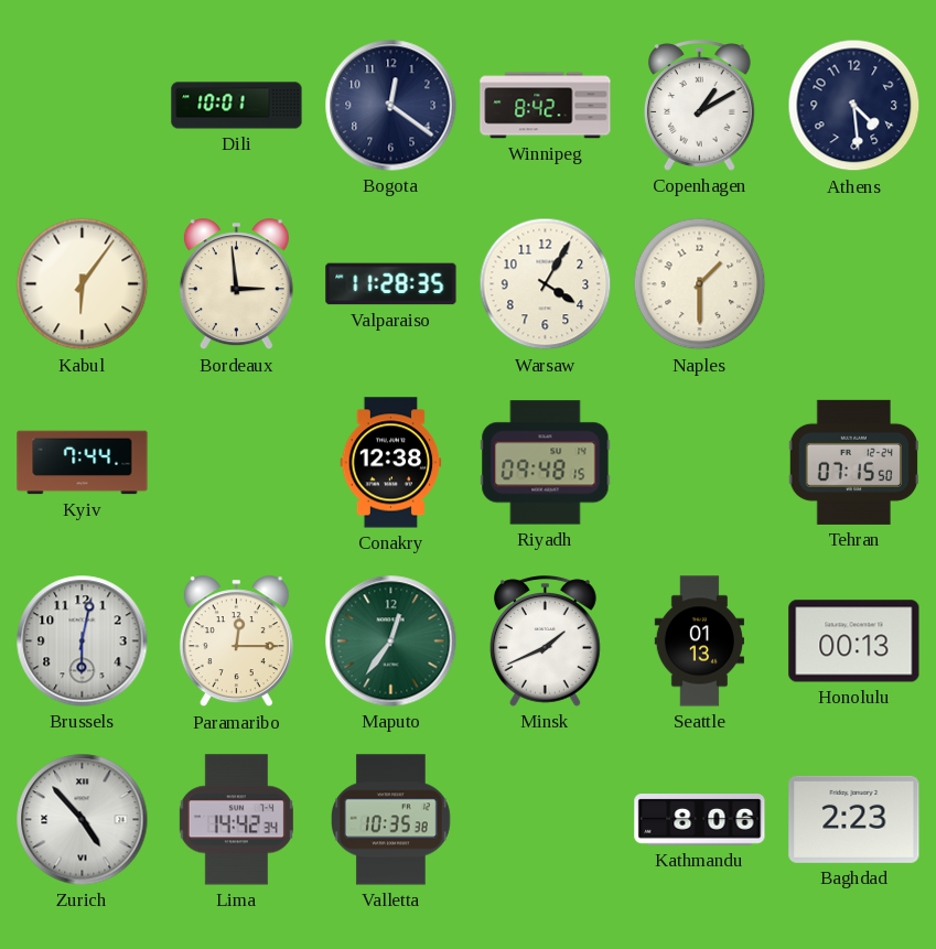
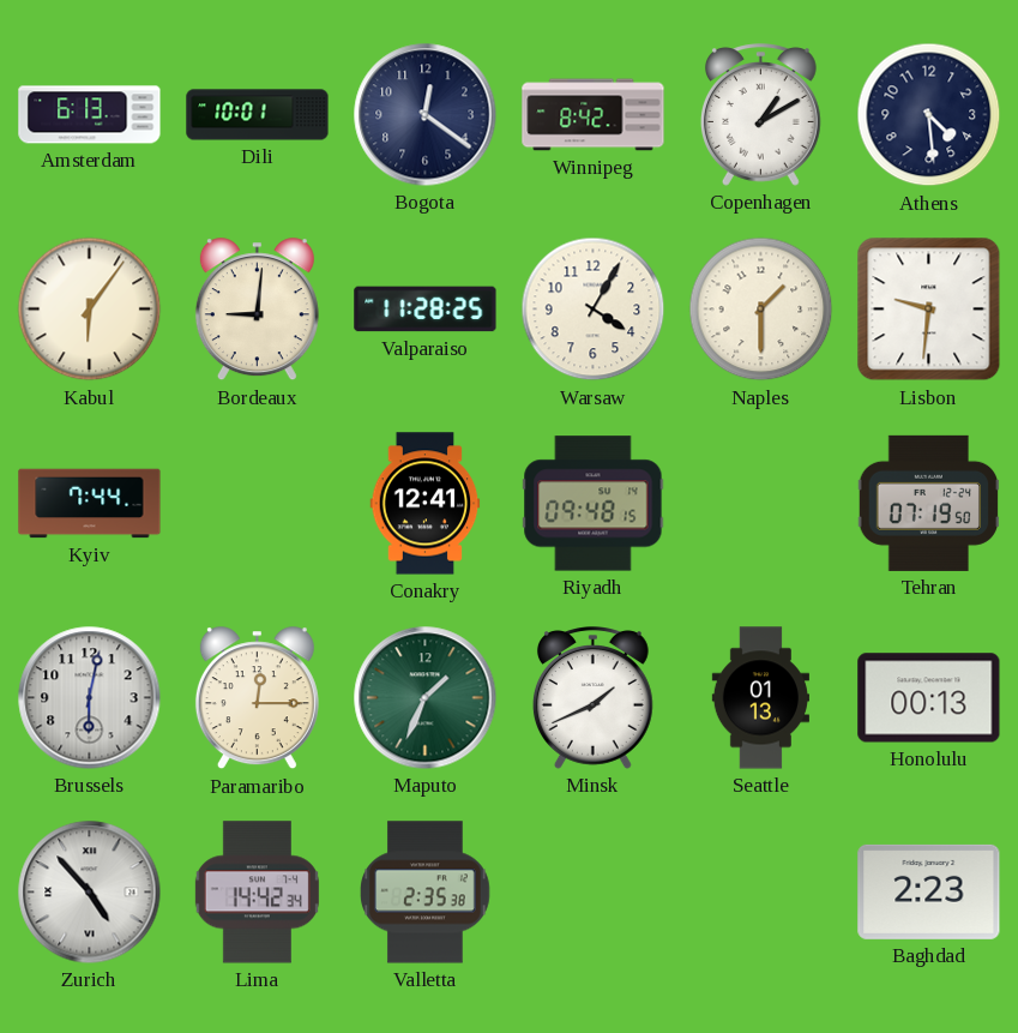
Amsterdam: none -> 6:13 (90, 115)
Bordeaux: 2:59 -> 9:01 (257, 310)
Valparaiso: 11:28:35 -> 11:28:25 (426, 310)
Lisbon: none -> 9:31 (929, 310)
Conakry: 12:38 -> 12:41 (426, 504)
Tehran: 07:15 -> 07:19 (929, 503)
Maputo: 12:36 -> 1:34 (426, 698)
Valletta: 10:35 -> 2:35 (426, 893)
Kathmandu: 8:06 -> none (700, 820)
